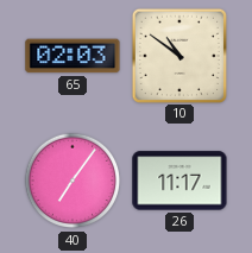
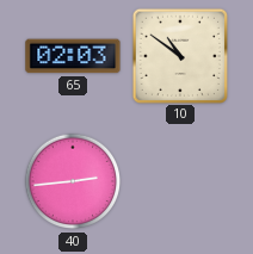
40: 7:06 -> 2:44 (73, 181)
26: 11:17 -> none (179, 181)
